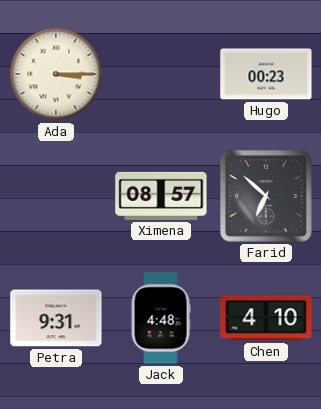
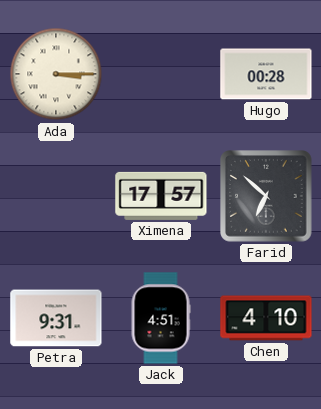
Hugo: 00:23 -> 00:28 (266, 74)
Ximena: 08:57 -> 17:57 (161, 196)
Jack: 4:48 -> 4:51 (161, 318)
